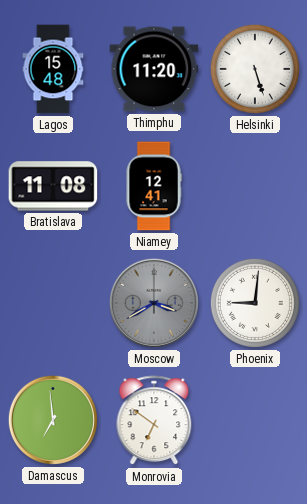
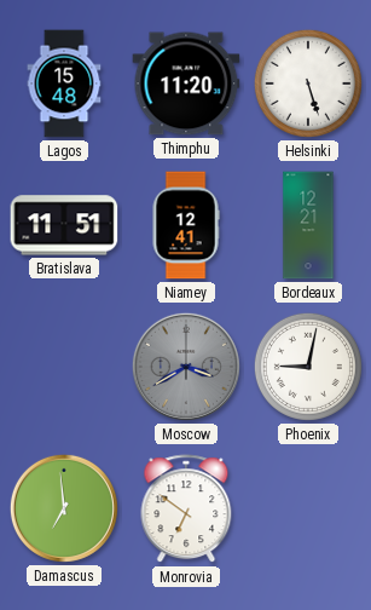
Bratislava: 11:08 -> 11:51 (64, 225)
Bordeaux: none -> 12:21 (308, 225)
Phoenix: 9:01 -> 9:02 (308, 367)
